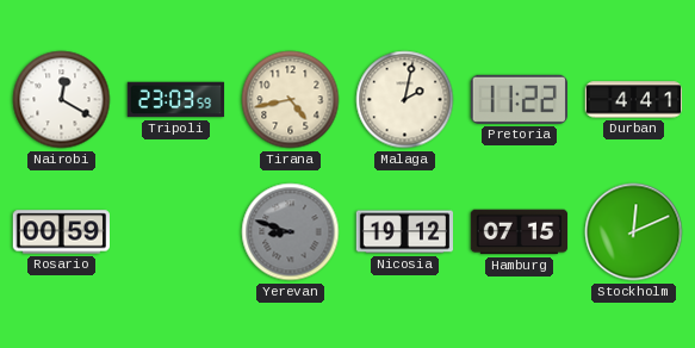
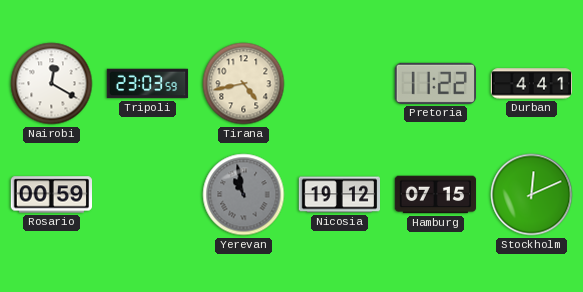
Malaga: 2:02 -> none (405, 100)
Yerevan: 8:48 -> 10:58 (244, 195)
